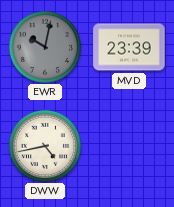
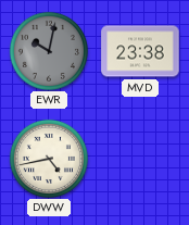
MVD: 23:39 -> 23:38 (140, 51)
